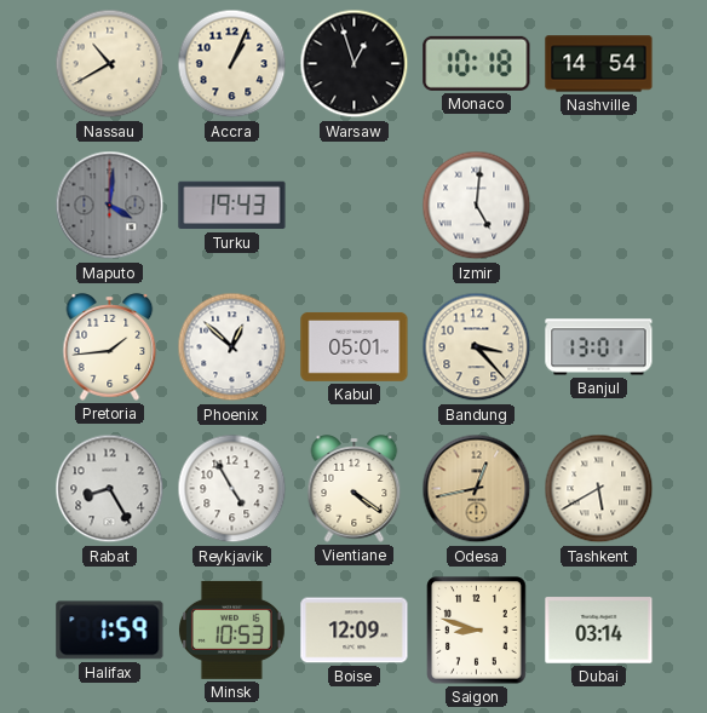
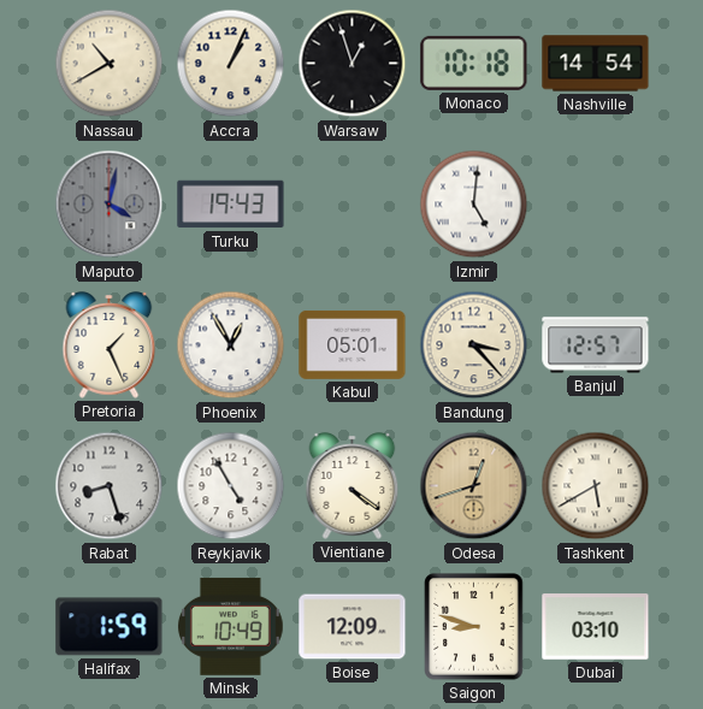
Maputo: 4:01 -> 4:02 (110, 205)
Pretoria: 1:44 -> 1:26 (110, 345)
Phoenix: 12:52 -> 12:55 (231, 345)
Banjul: 13:01 -> 12:57 (596, 345)
Rabat: 8:25 -> 8:27 (110, 486)
Odesa: 12:43 -> 12:42 (474, 486)
Minsk: 10:53 -> 10:49 (230, 626)
Dubai: 03:14 -> 03:10 (596, 627)
